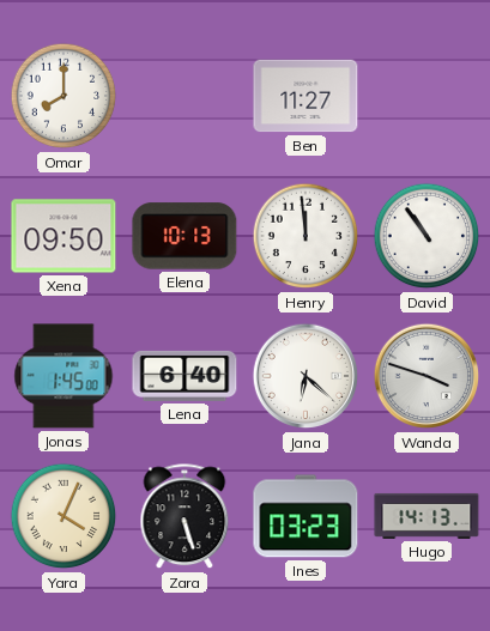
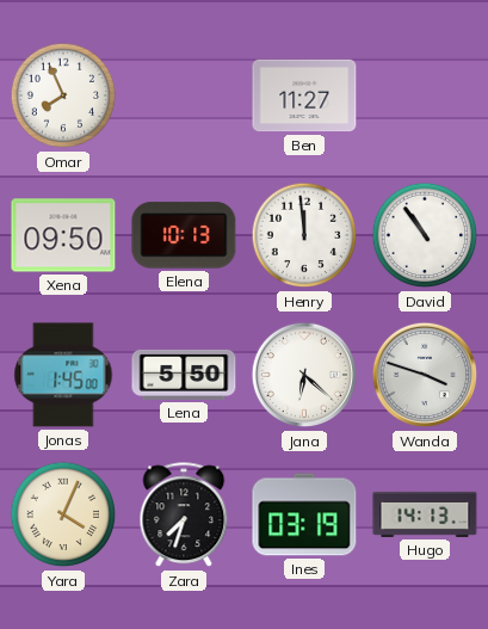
Omar: 8:00 -> 7:56 (63, 95)
Lena: 6:40 -> 5:50 (184, 375)
Zara: 5:27 -> 7:33 (184, 516)
Ines: 03:23 -> 03:19 (304, 514)
